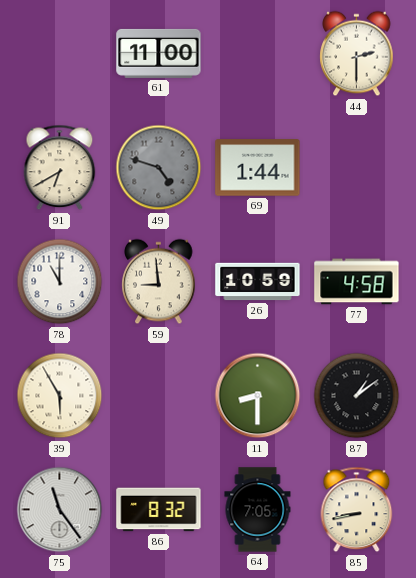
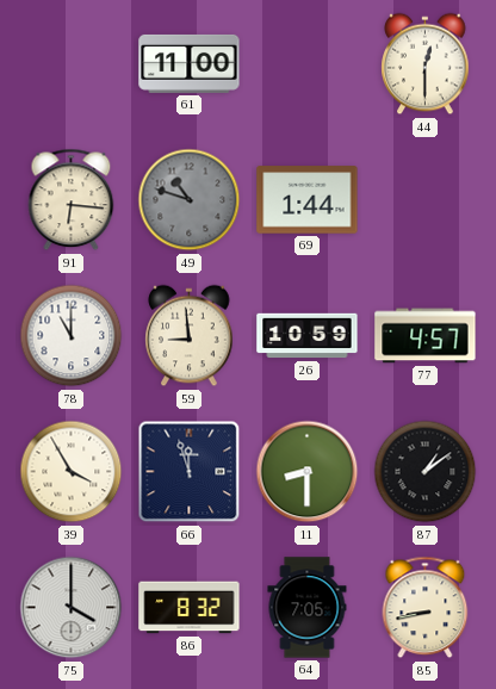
44: 2:30 -> 12:30 (426, 64)
91: 6:40 -> 6:16 (72, 200)
49: 4:48 -> 10:48 (190, 200)
77: 4:58 -> 4:57 (426, 336)
39: 5:55 -> 3:55 (72, 472)
66: none -> 11:57 (190, 472)
75: 11:24 -> 4:00 (72, 608)
